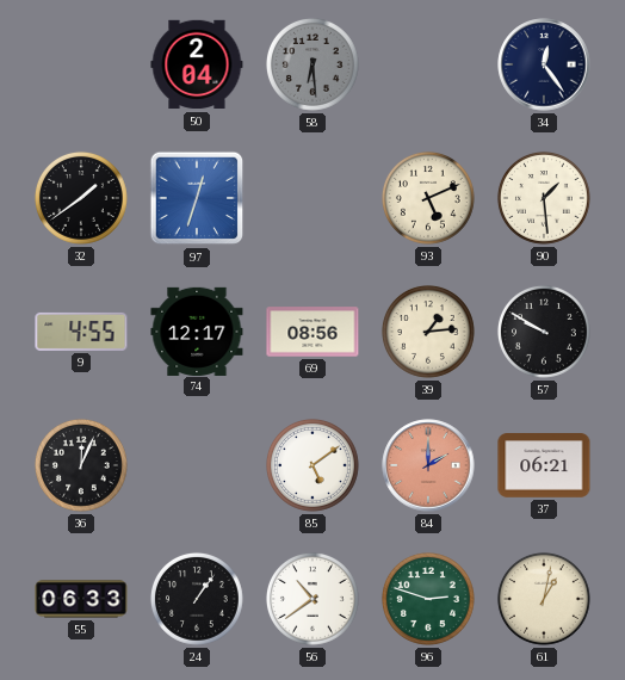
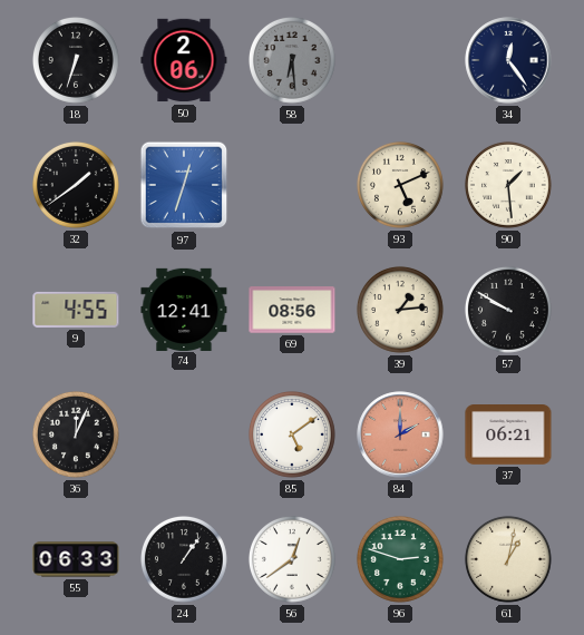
18: none -> 6:33 (76, 60)
50: 2:04 -> 2:06 (184, 60)
74: 12:17 -> 12:41 (184, 309)
56: 10:39 -> 12:39 (292, 559)
